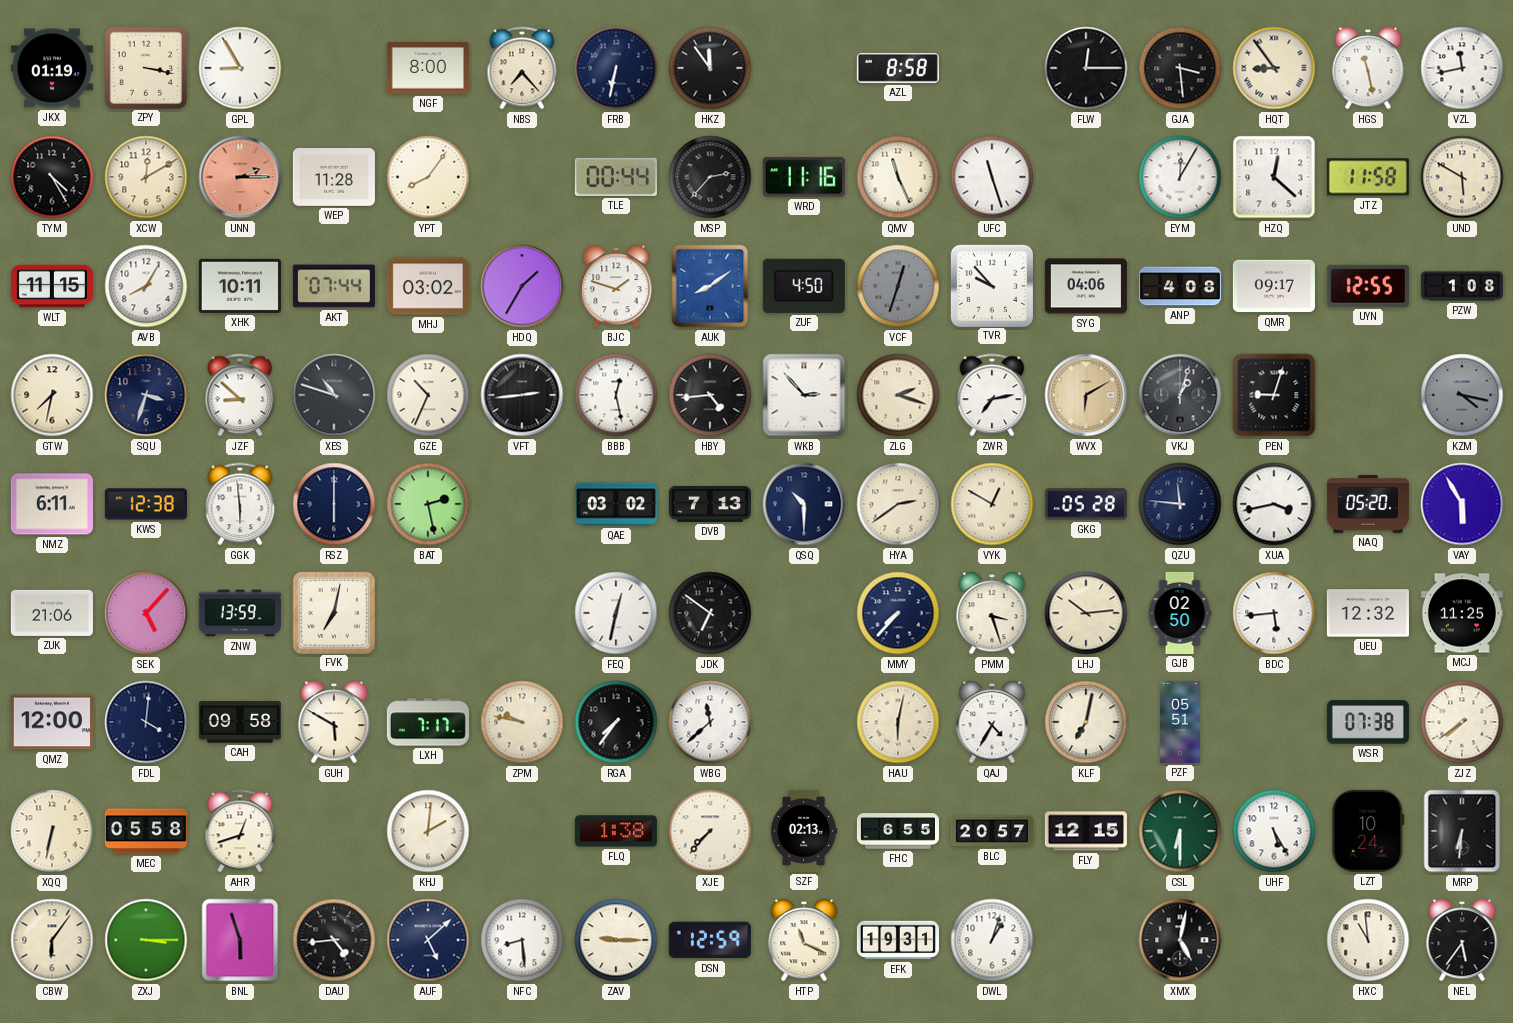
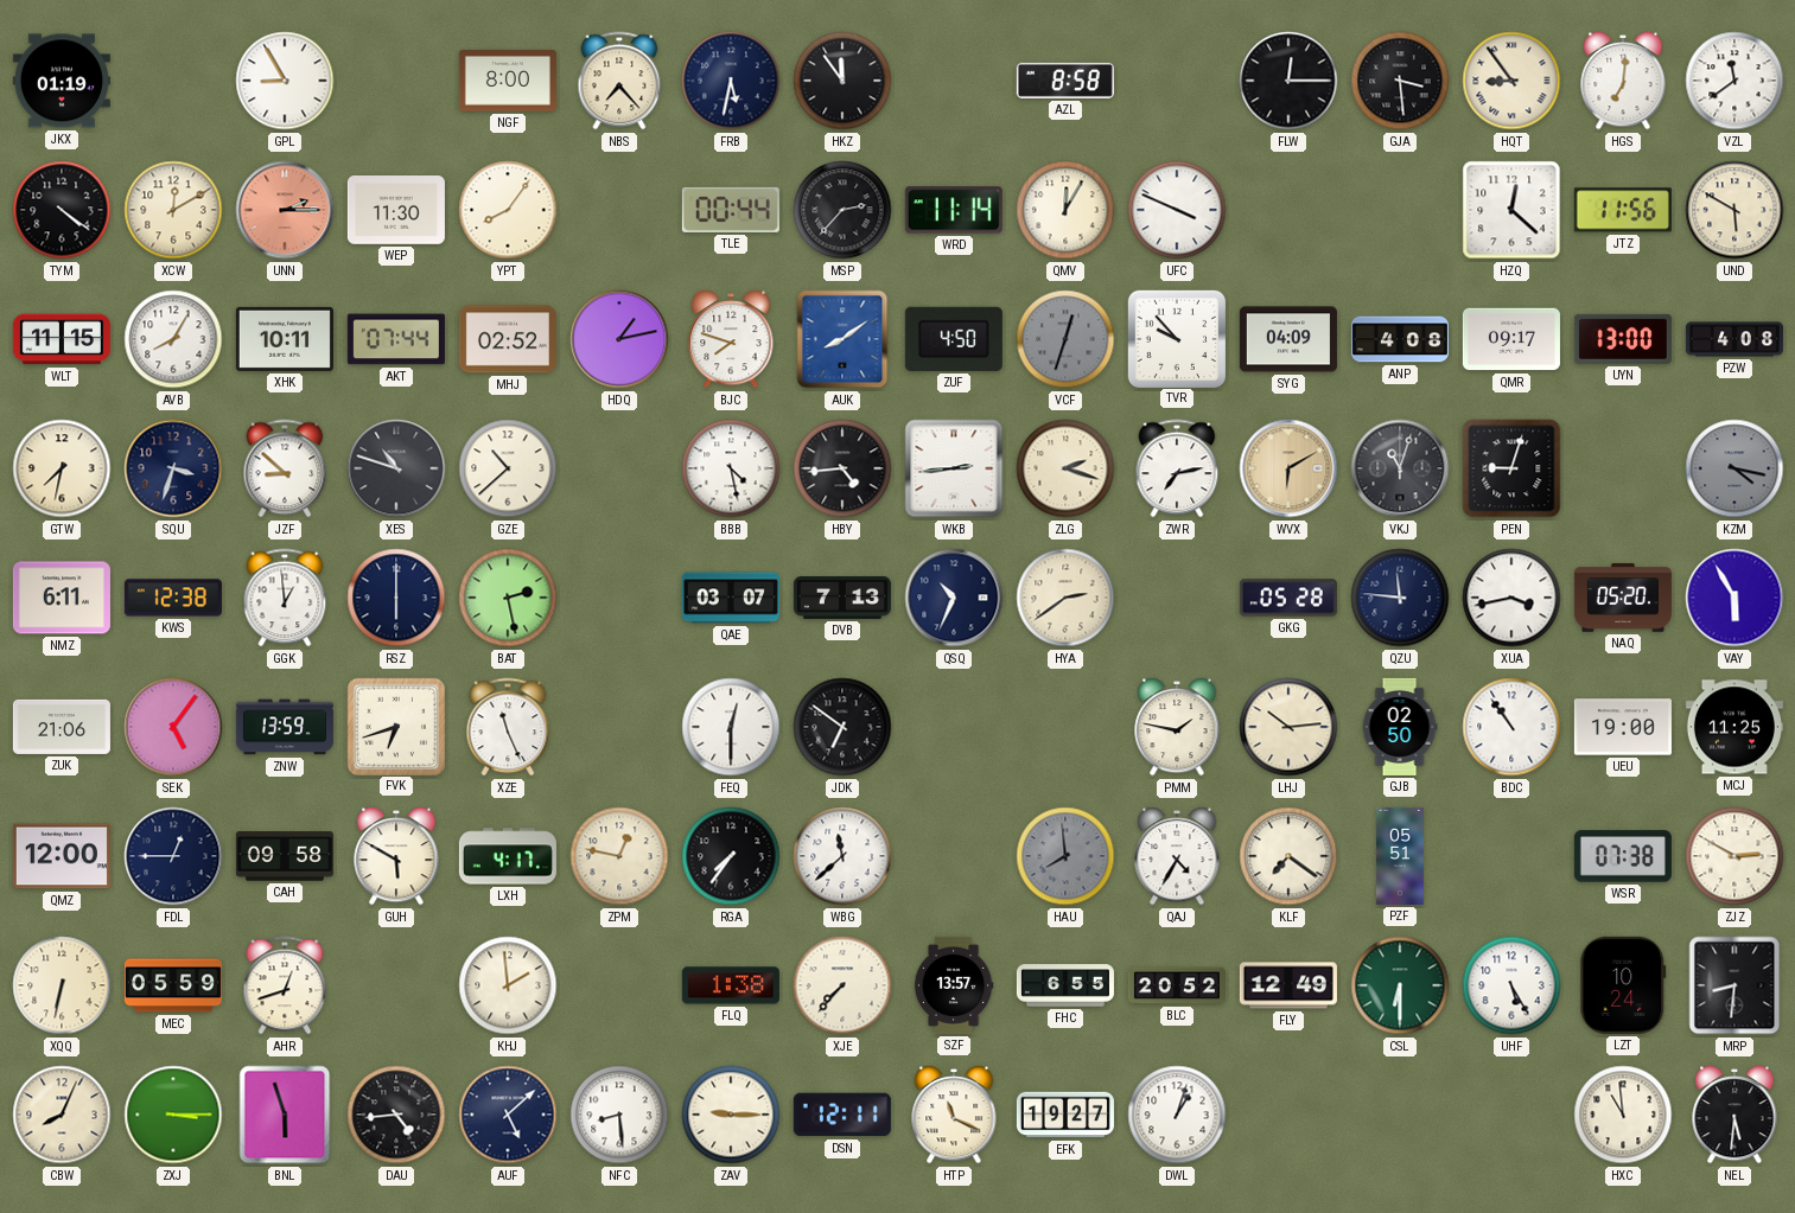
ZPY: 3:17 -> none (145, 67)
FRB: 6:32 -> 5:32 (731, 81)
HGS: 11:28 -> 7:01 (1623, 81)
VZL: 11:43 -> 11:39 (1734, 81)
TYM: 4:25 -> 4:21 (62, 210)
WEP: 11:28 -> 11:30 (396, 211)
WRD: 11:16 -> 11:14 (954, 210)
QMV: 11:26 -> 12:05 (1065, 210)
UFC: 11:27 -> 3:49 (1177, 210)
EYM: 12:05 -> none (1180, 177)
JTZ: 11:58 -> 11:56 (1623, 210)
MHJ: 03:02 -> 02:52 (508, 339)
HDQ: 1:35 -> 1:13 (619, 339)
BJC: 1:48 -> 7:48 (731, 339)
SYG: 04:06 -> 04:09 (1288, 339)
UYN: 12:55 -> 13:00 (1623, 339)
PZW: 1:08 -> 4:08 (1734, 339)
GZE: 10:34 -> 10:38 (508, 468)
VFT: 2:44 -> none (522, 395)
BBB: 12:28 -> 4:28 (731, 468)
WKB: 2:53 -> 2:44 (954, 468)
VKJ: 1:03 -> 11:03 (1400, 468)
GGK: 5:59 -> 12:59 (285, 598)
QAE: 03:02 -> 03:07 (731, 598)
QSQ: 10:30 -> 10:34 (954, 598)
VYK: 12:50 -> none (992, 504)
SEK: 5:07 -> 5:06 (173, 727)
FVK: 7:02 -> 6:42 (395, 726)
XZE: none -> 11:26 (508, 727)
FEQ: 12:32 -> 12:30 (731, 727)
MMY: 7:37 -> none (898, 613)
PMM: 3:27 -> 1:47 (1177, 727)
BDC: 5:44 -> 10:54 (1511, 727)
UEU: 12:32 -> 19:00 (1623, 727)
FDL: 4:01 -> 12:45 (173, 856)
LXH: 7:17 -> 4:17 (508, 856)
ZPM: 9:47 -> 12:47 (619, 856)
HAU: 6:02 -> 7:59 (1065, 856)
HAU dial: cream -> grey (1065, 856)
KLF: 7:02 -> 7:21 (1288, 856)
ZJZ: 7:39 -> 2:50 (1734, 856)
MEC: 05:58 -> 05:59 (173, 985)
KHJ: 2:01 -> 1:59 (508, 985)
SZF: 02:13 -> 13:57 (954, 985)
BLC: 20:57 -> 20:52 (1177, 985)
FLY: 12:15 -> 12:49 (1288, 985)
MRP: 6:31 -> 8:31 (1734, 985)
CBW: 6:06 -> 8:04 (62, 1115)
DSN: 12:59 -> 12:11 (842, 1115)
EFK: 19:31 -> 19:27 (1065, 1115)
XMX: 5:02 -> none (1180, 940)
NEL: 5:36 -> 5:31 (1734, 1115)
